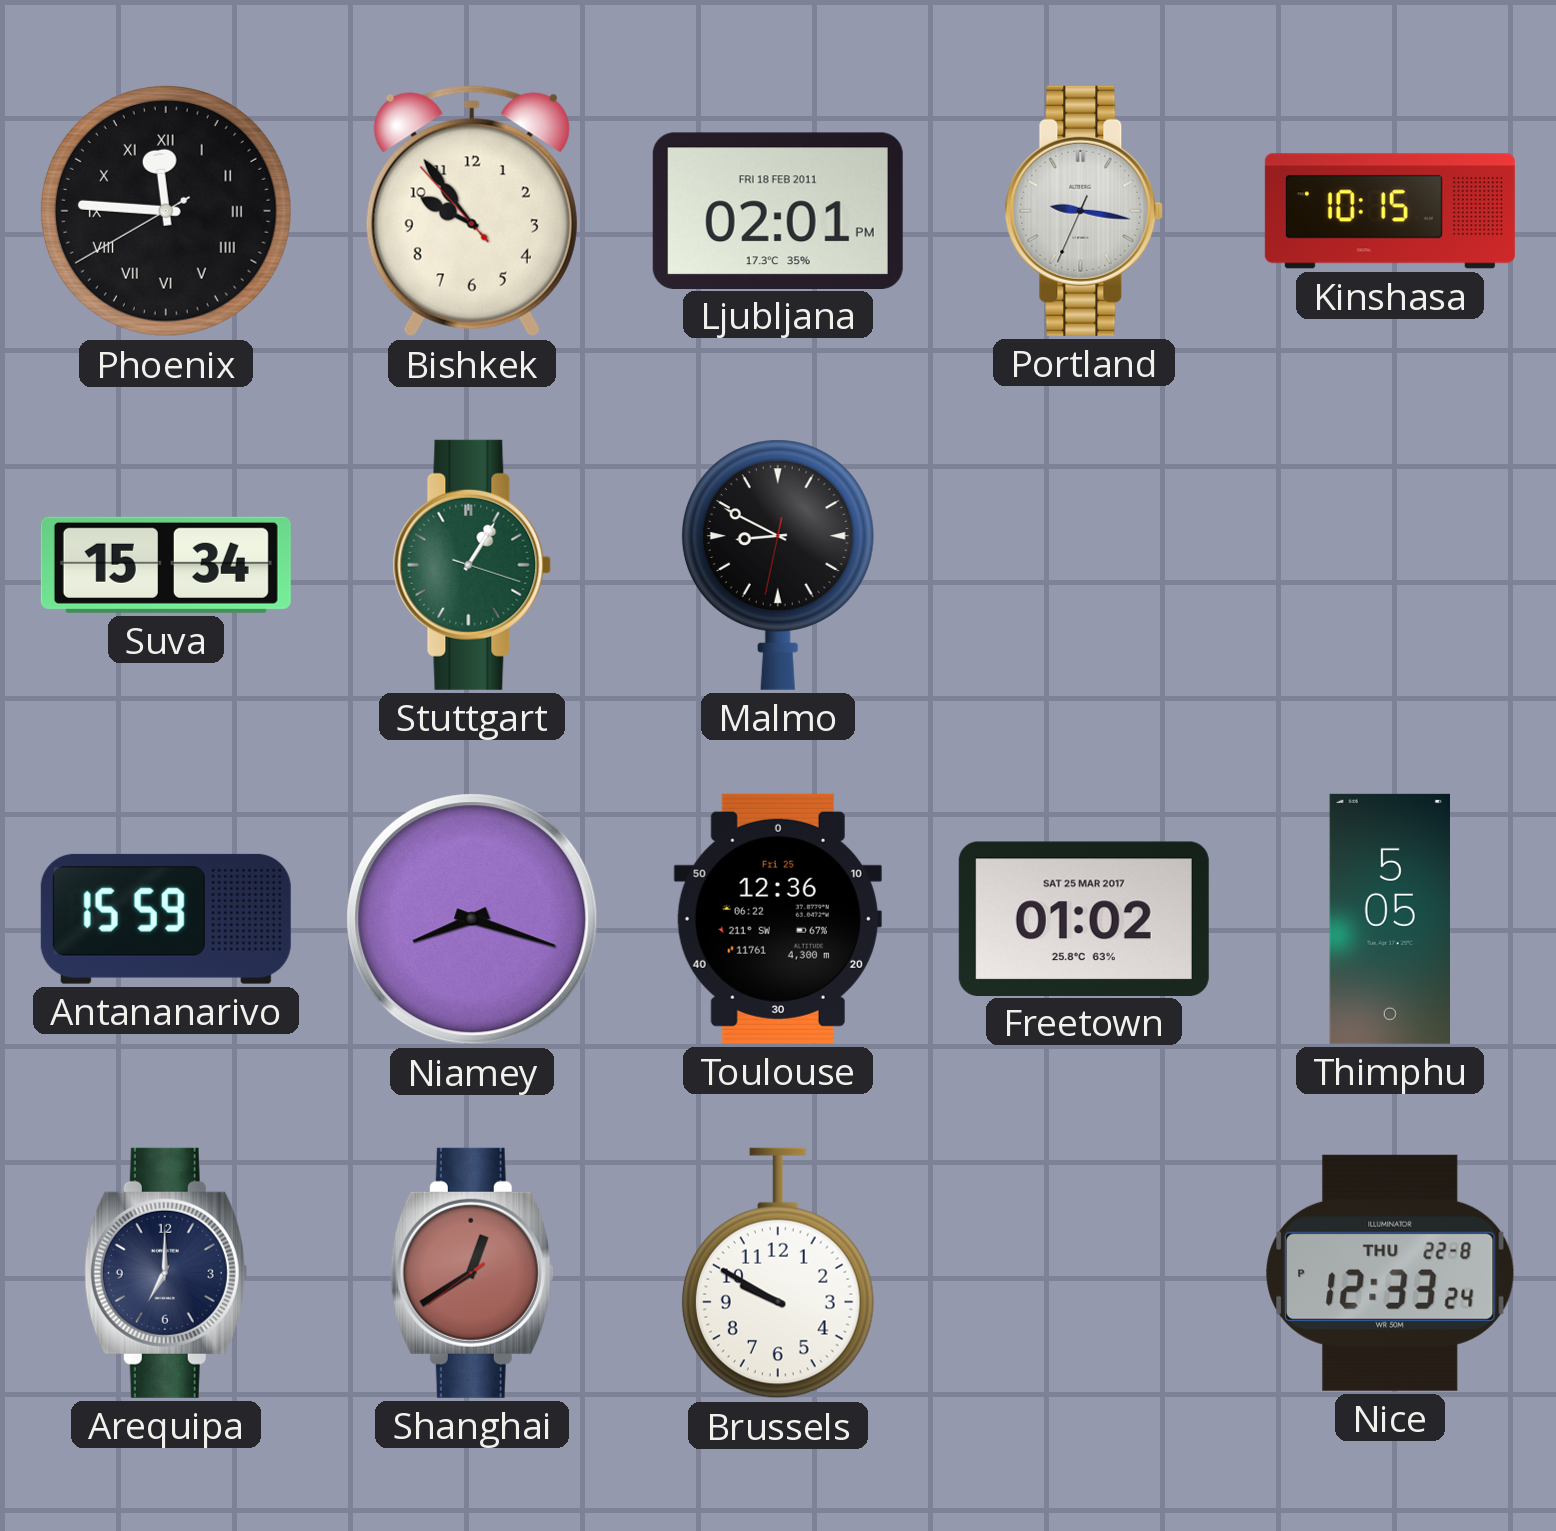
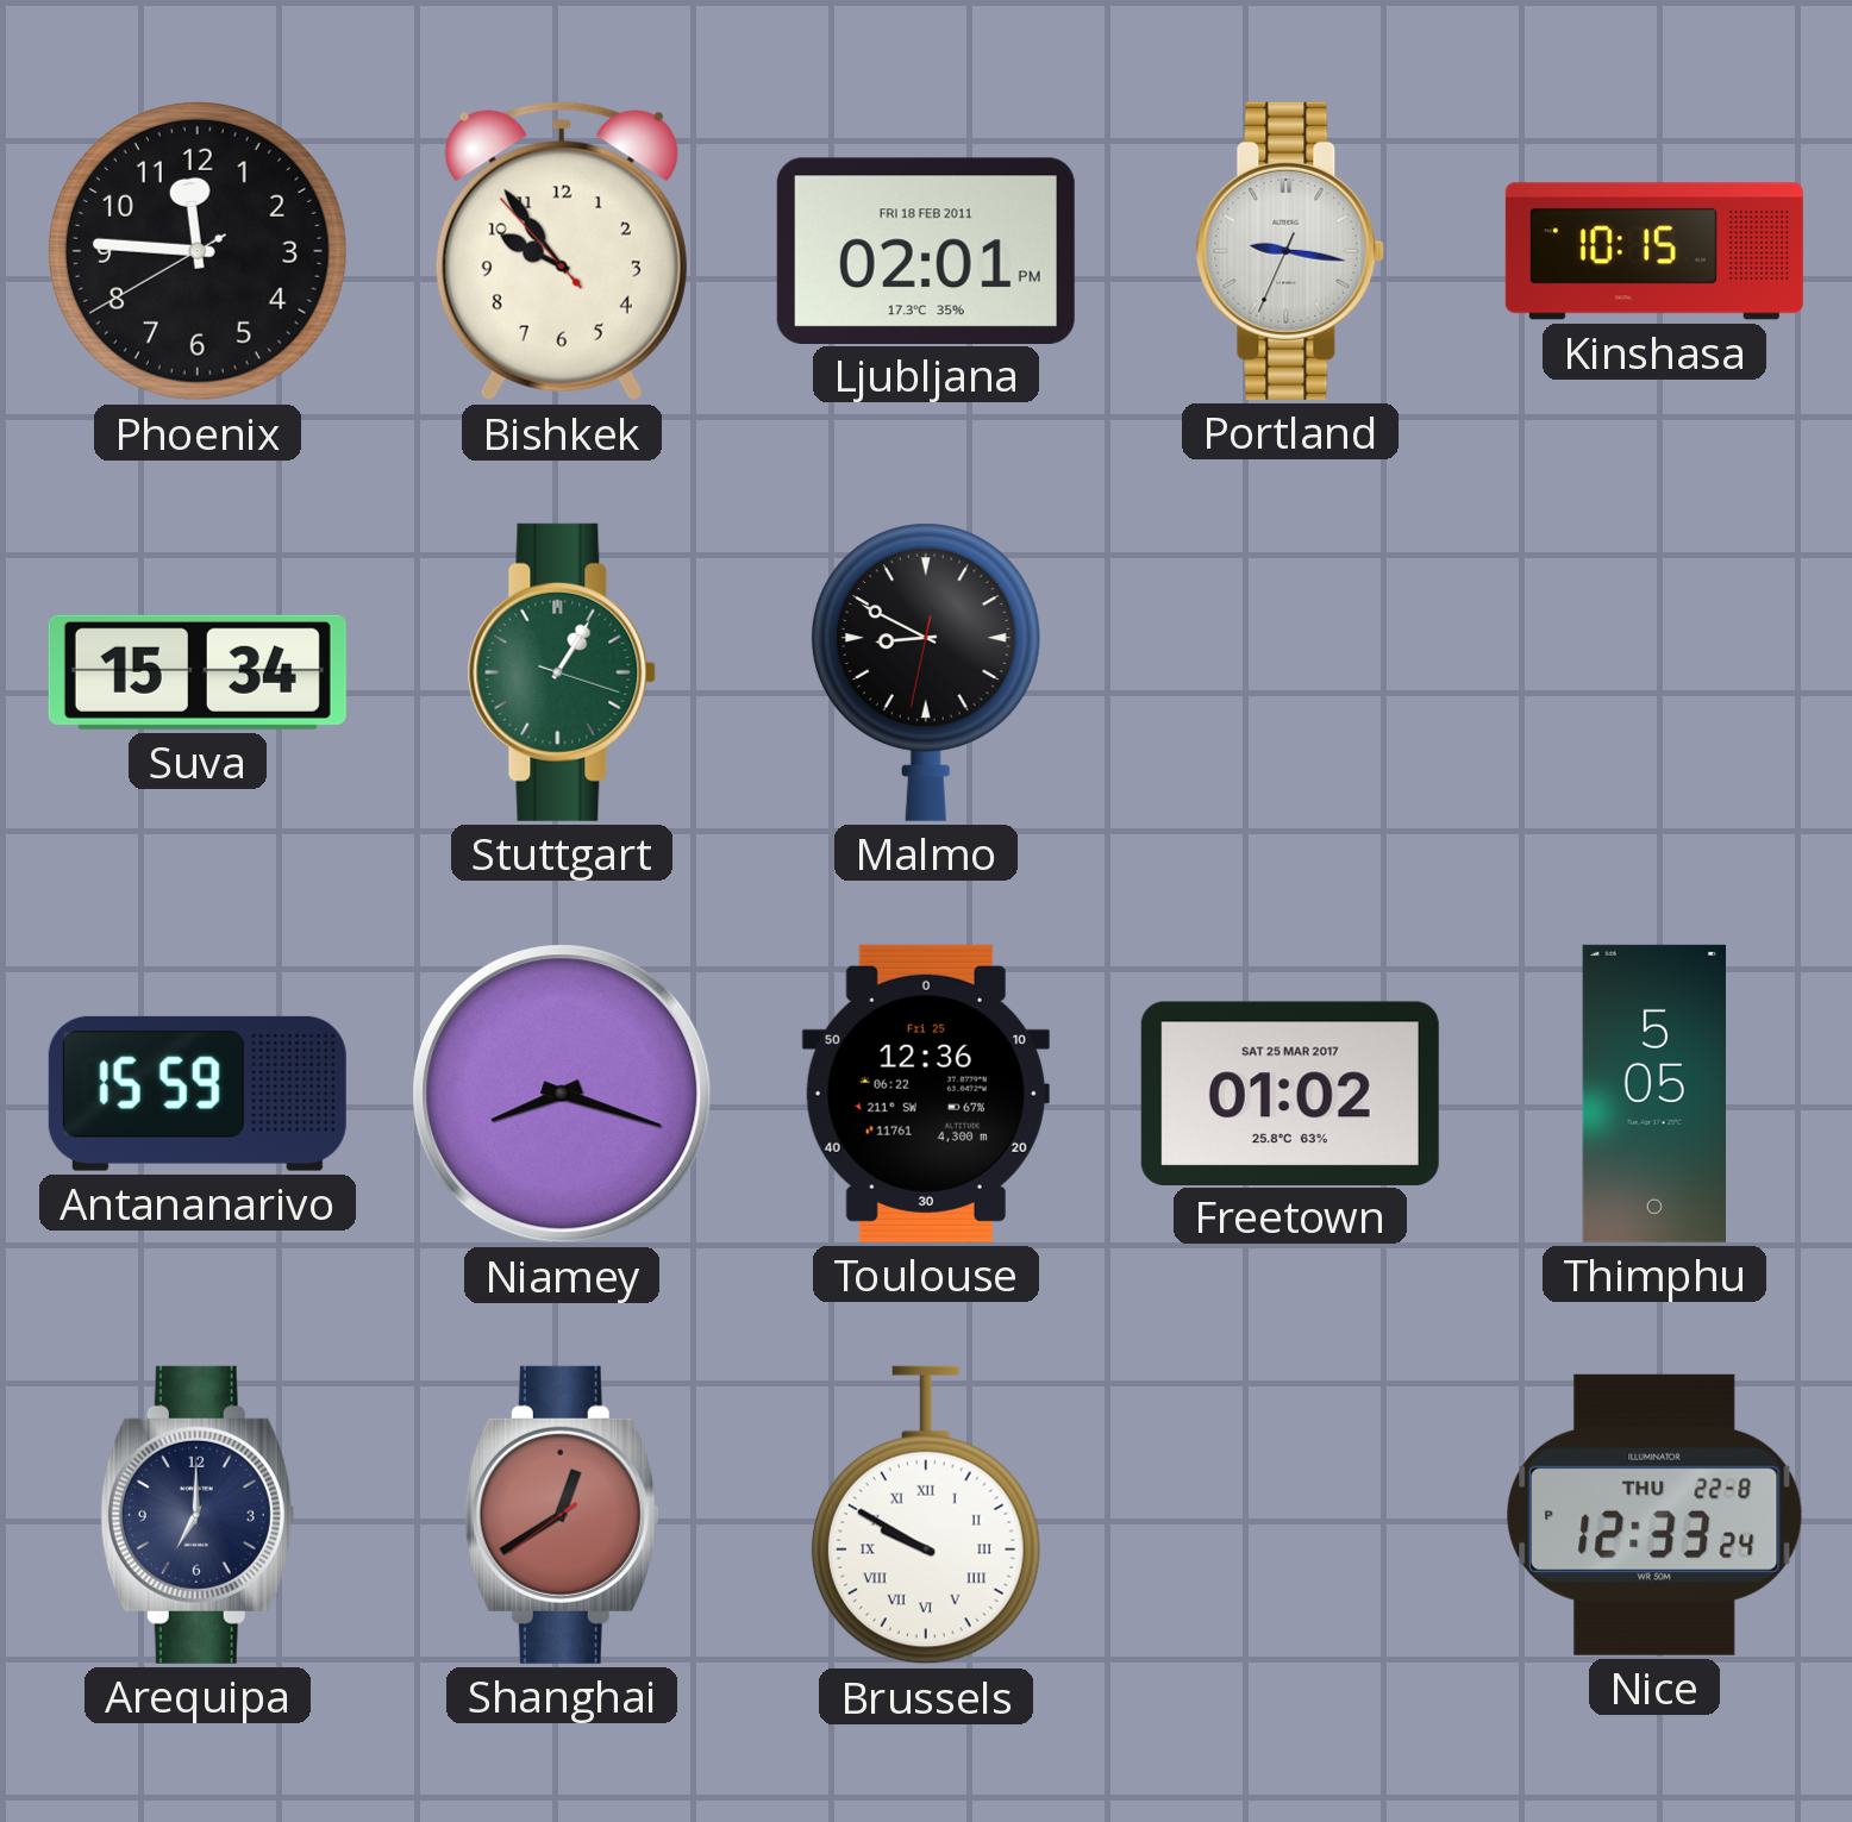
Phoenix numerals: Roman -> Arabic (198, 251)
Brussels numerals: Arabic -> Roman (926, 1515)
